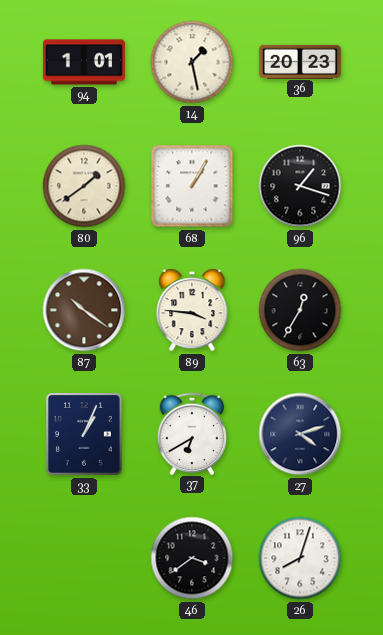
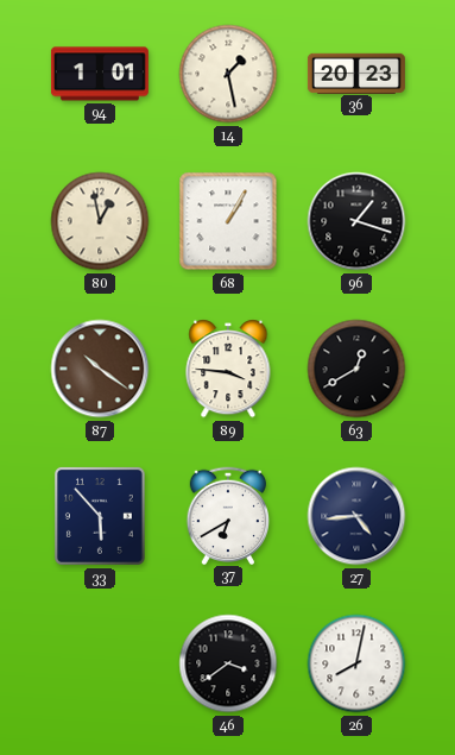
80: 1:39 -> 12:58 (100, 221)
63: 12:35 -> 12:40 (356, 369)
33: 1:04 -> 5:53 (100, 516)
27: 4:12 -> 4:44 (356, 516)
26: 8:03 -> 8:02 (356, 663)
